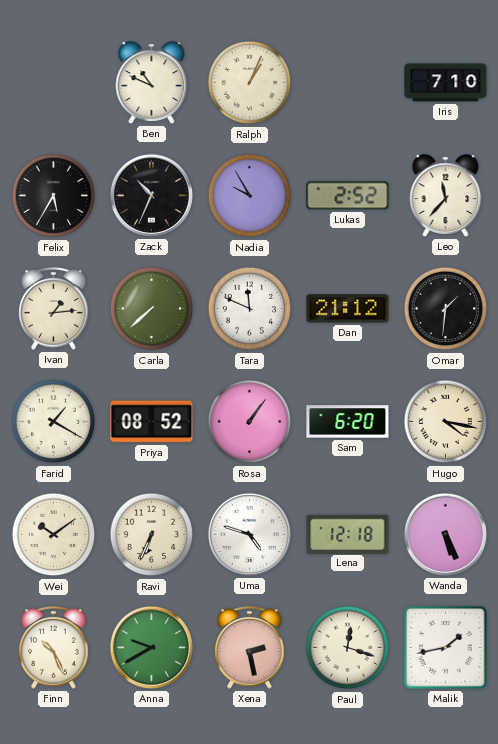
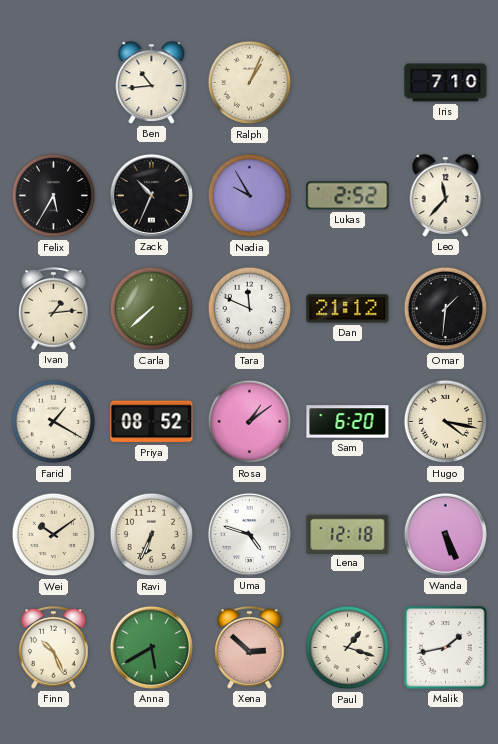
Ben: 10:49 -> 10:44 (152, 83)
Rosa: 1:06 -> 1:09 (250, 422)
Anna: 9:40 -> 5:40 (151, 647)
Xena: 2:28 -> 2:52 (250, 648)
Paul: 12:18 -> 1:18 (348, 648)
